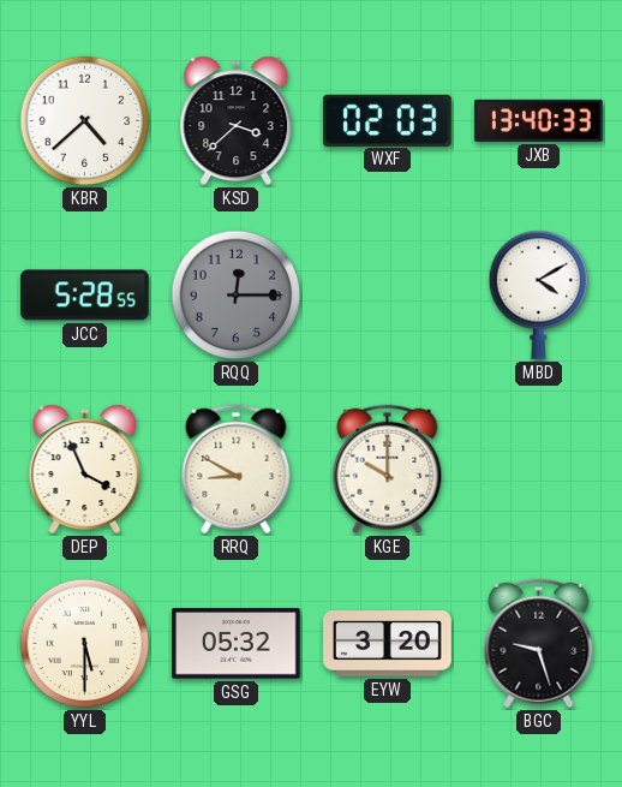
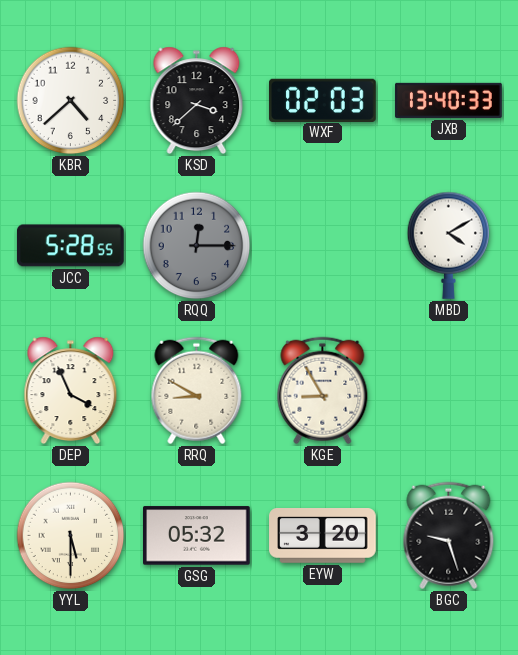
KGE: 10:00 -> 8:55 (323, 391)
